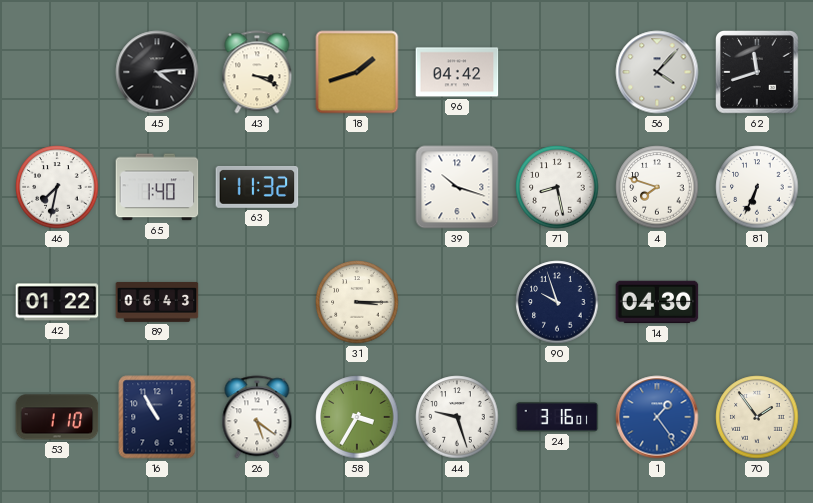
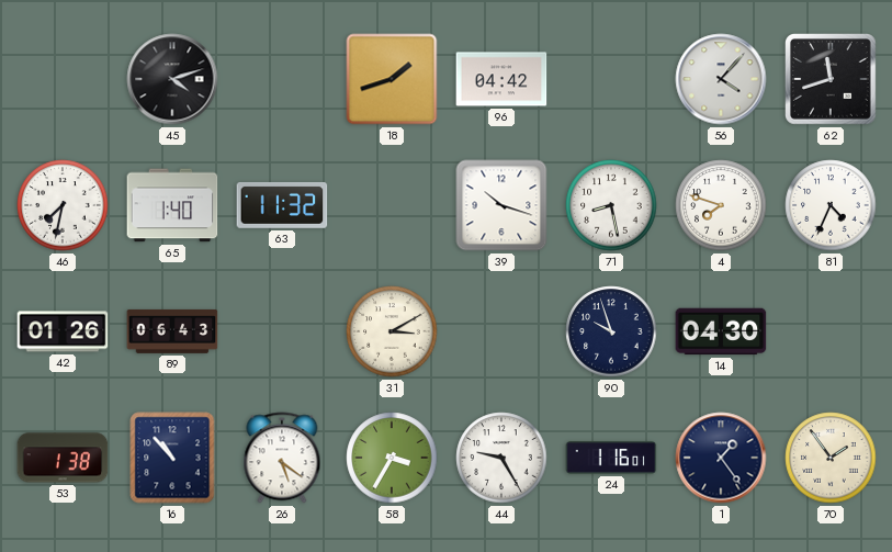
45: 4:14 -> 4:12 (172, 79)
43: 3:19 -> none (257, 72)
81: 6:34 -> 4:34 (831, 205)
42: 01:22 -> 01:26 (63, 331)
31: 3:15 -> 3:10 (392, 331)
53: 1:10 -> 1:38 (63, 458)
16: 10:55 -> 10:53 (172, 458)
44: 9:27 -> 9:25 (501, 458)
24: 3:16 -> 1:16 (611, 458)
1 dial: blue -> navy (721, 458)
